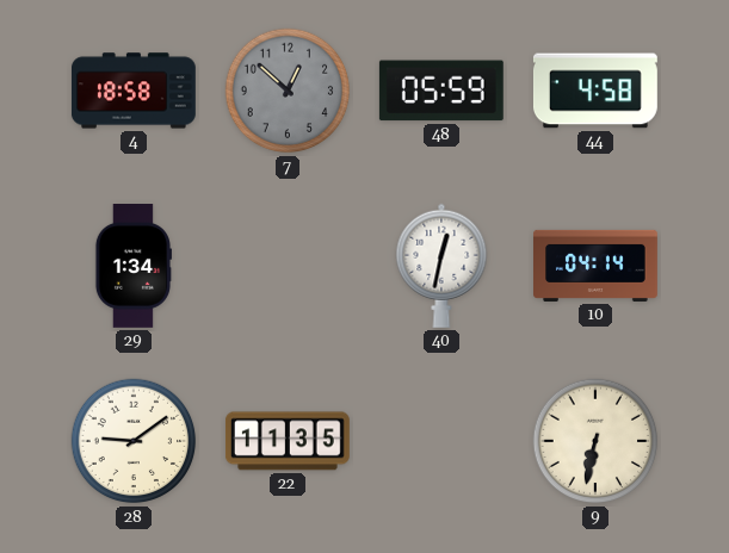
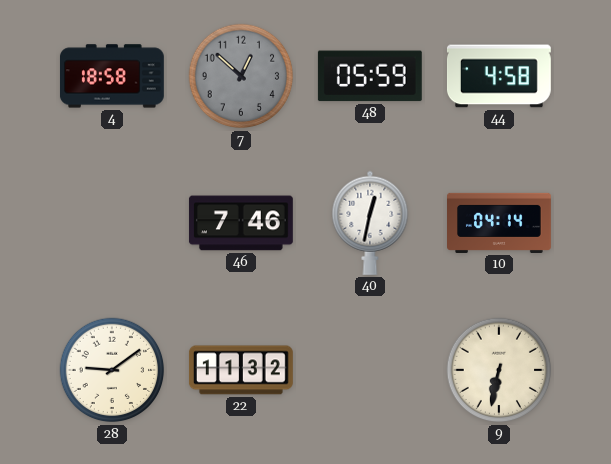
29: 1:34 -> none (132, 267)
46: none -> 7:46 (241, 223)
22: 11:35 -> 11:32 (241, 370)
